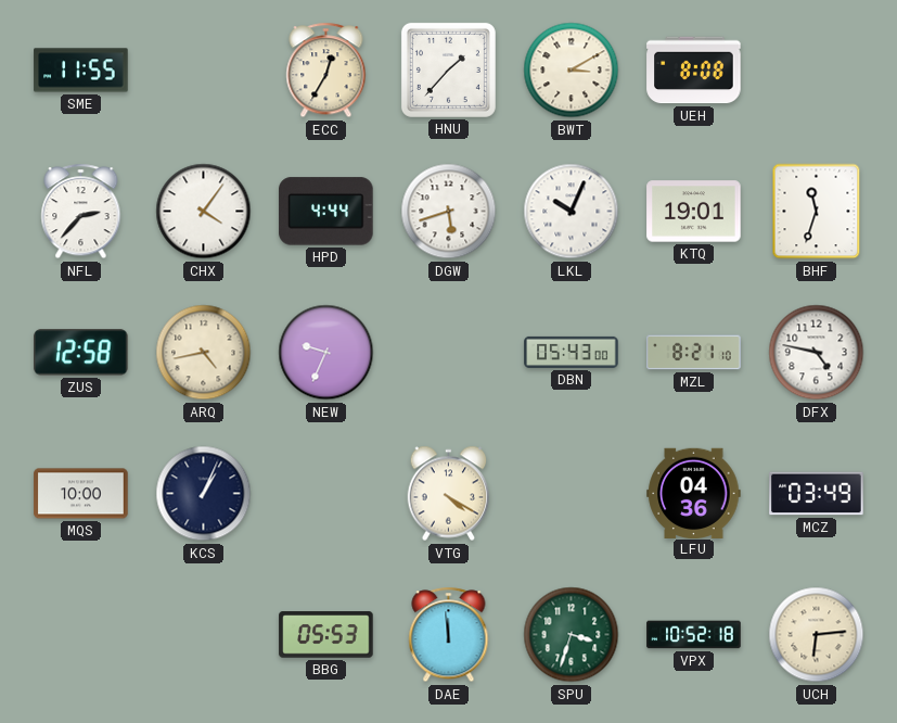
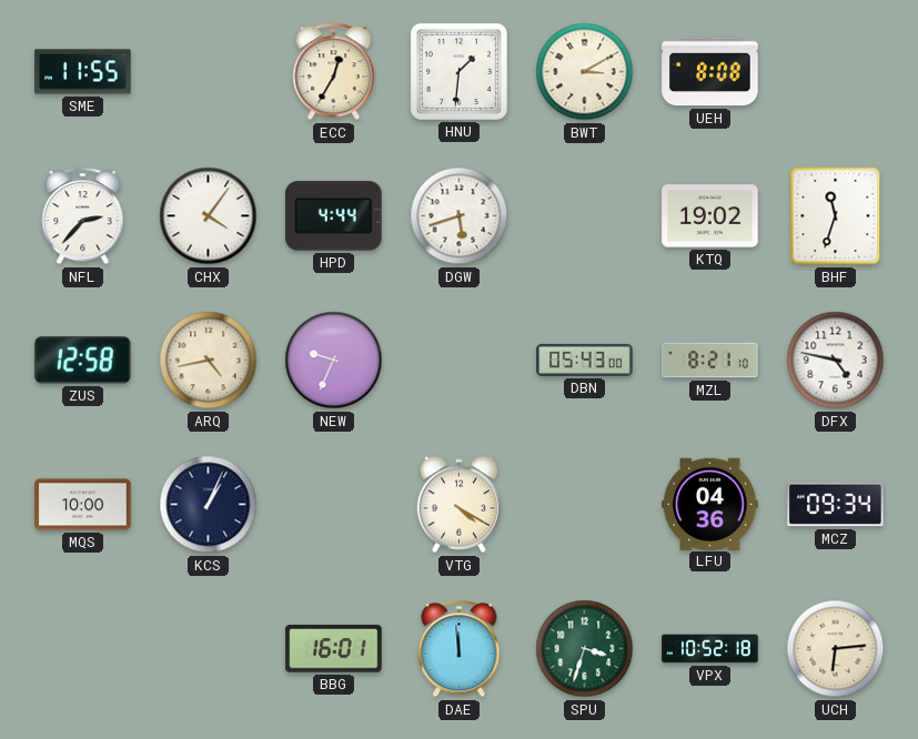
HNU: 1:37 -> 1:31 (458, 71)
LKL: 10:04 -> none (572, 212)
KTQ: 19:01 -> 19:02 (710, 216)
MCZ: 03:49 -> 09:34 (836, 505)
BBG: 05:53 -> 16:01 (334, 649)
